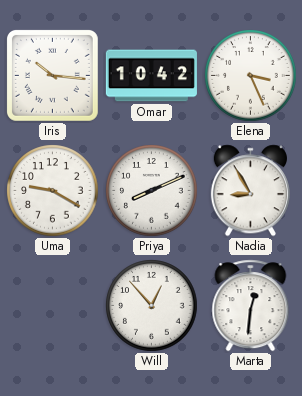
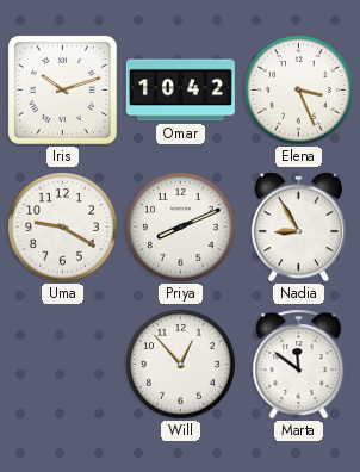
Iris: 10:16 -> 10:12 (62, 89)
Marta: 12:31 -> 11:51 (299, 365)
